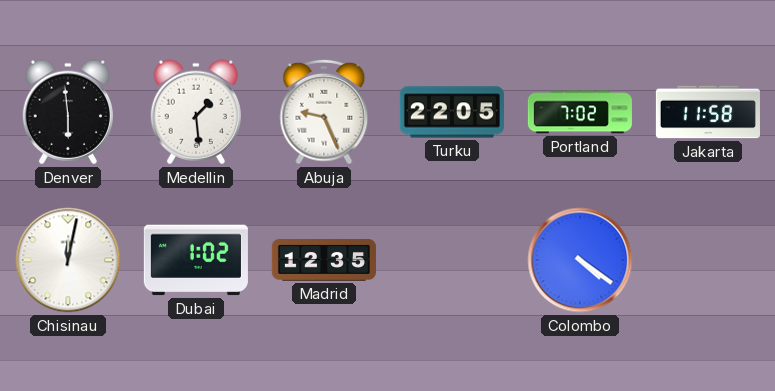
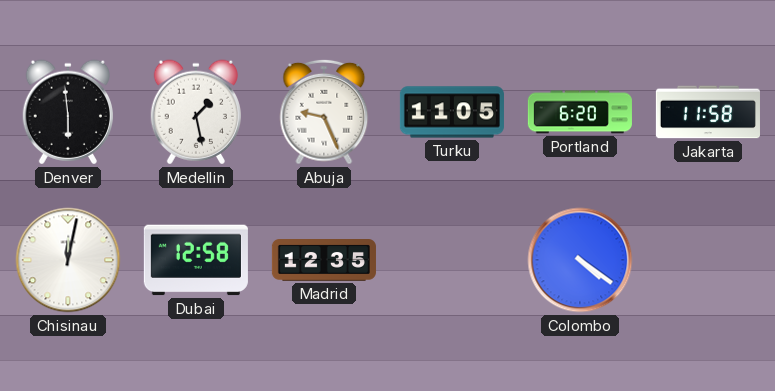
Medellin: 1:29 -> 1:28 (196, 112)
Turku: 22:05 -> 11:05 (452, 112)
Portland: 7:02 -> 6:20 (580, 112)
Dubai: 1:02 -> 12:58 (196, 260)
